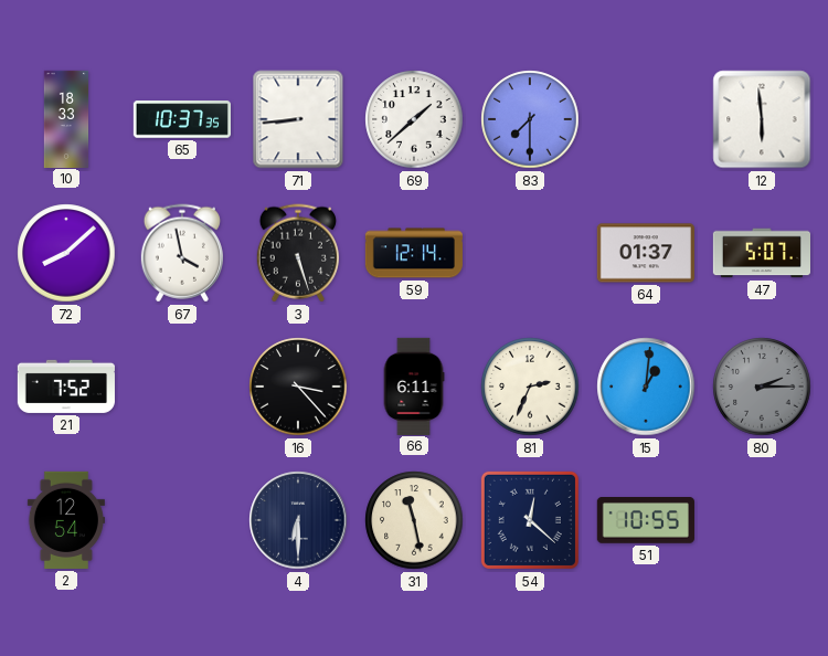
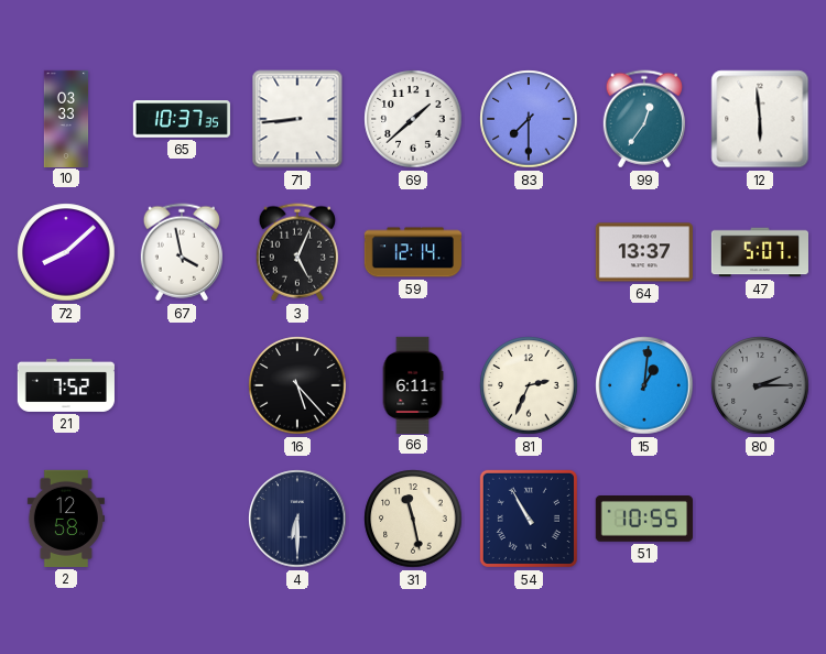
10: 18:33 -> 03:33 (66, 118)
99: none -> 12:36 (644, 119)
3: 5:27 -> 5:04 (297, 252)
64: 01:37 -> 13:37 (644, 252)
16: 3:23 -> 5:23 (297, 385)
2: 12:54 -> 12:58 (66, 519)
54: 12:22 -> 10:55 (529, 519)
